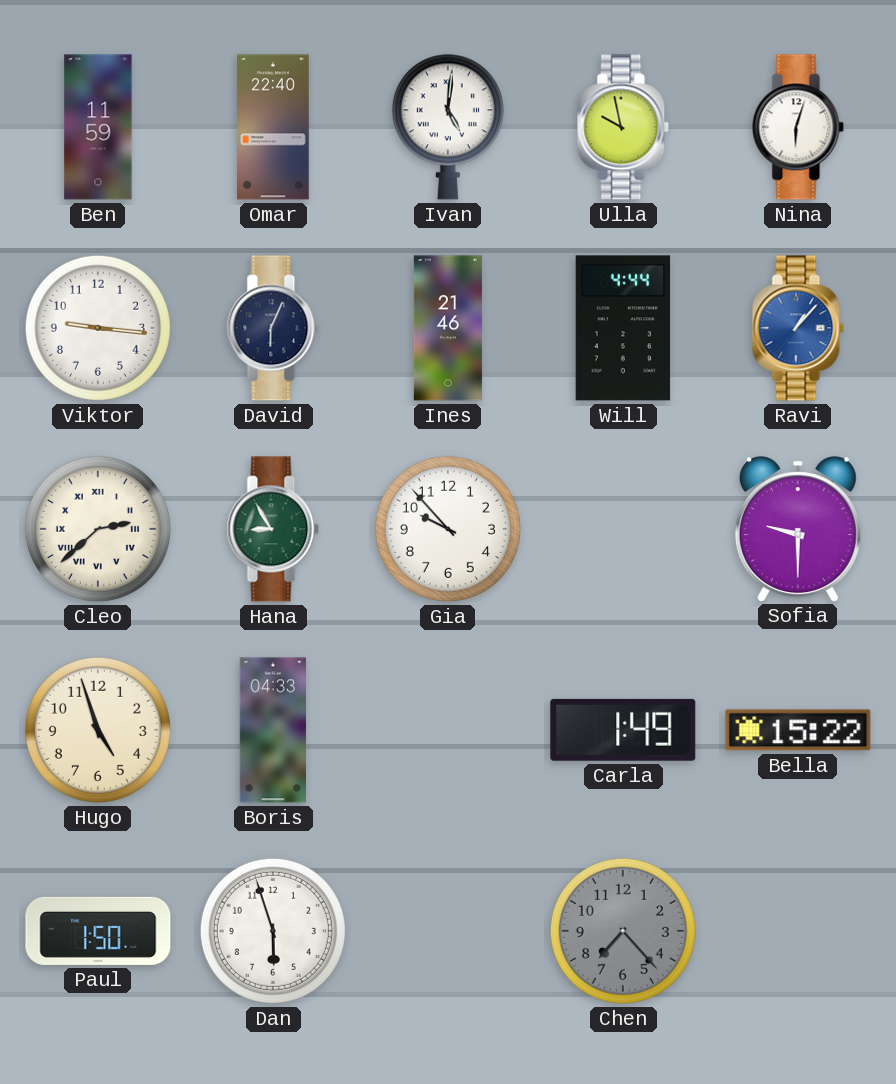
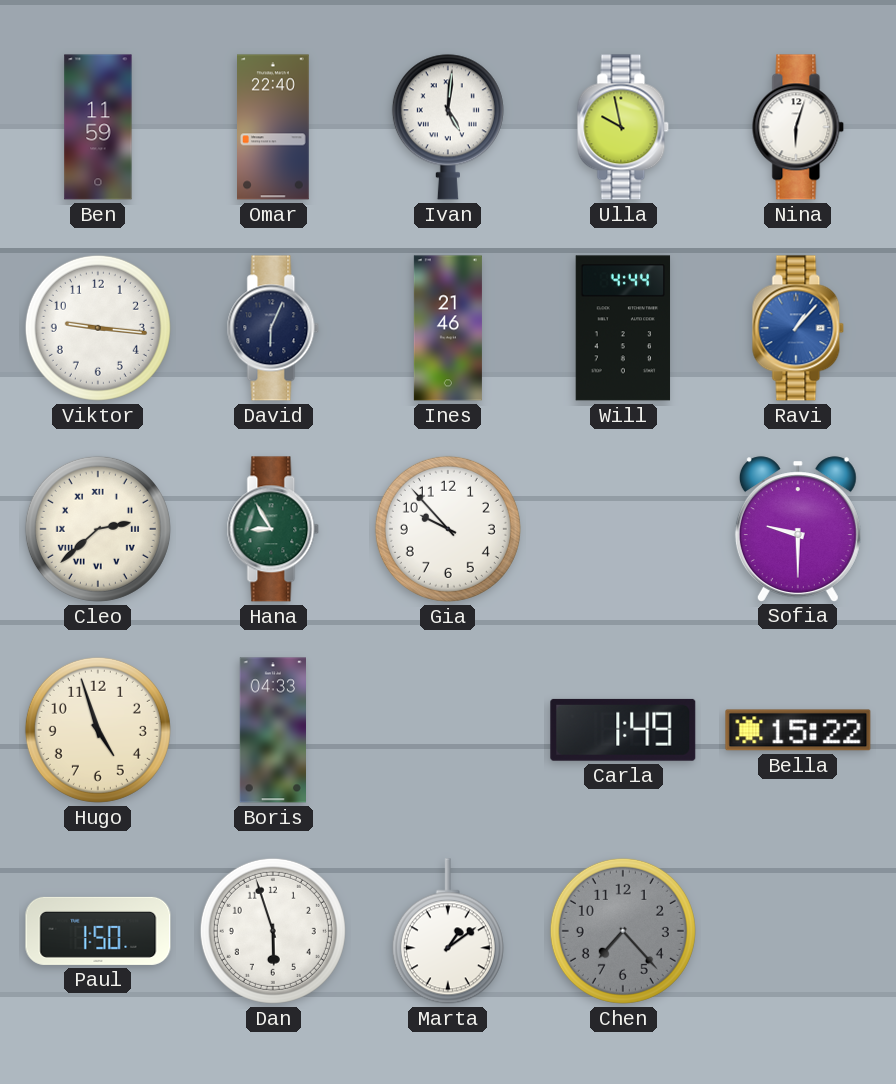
Marta: none -> 1:09 (448, 931)
